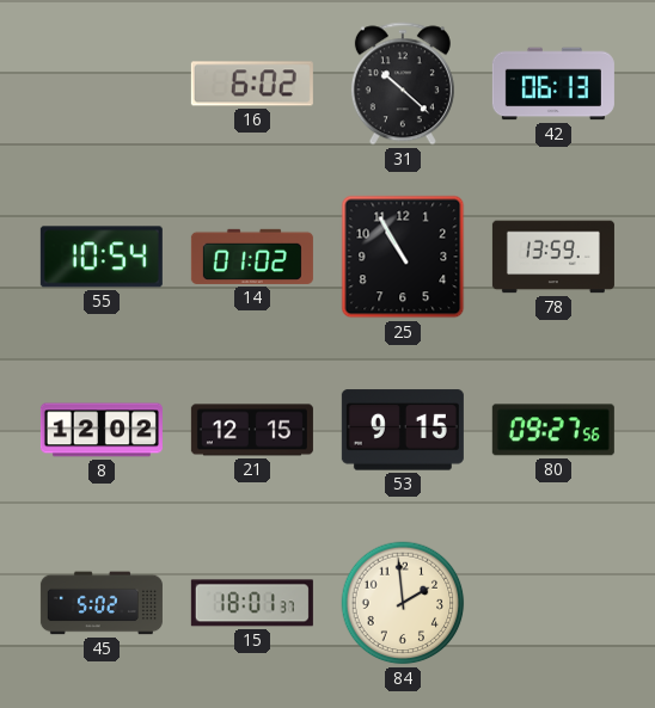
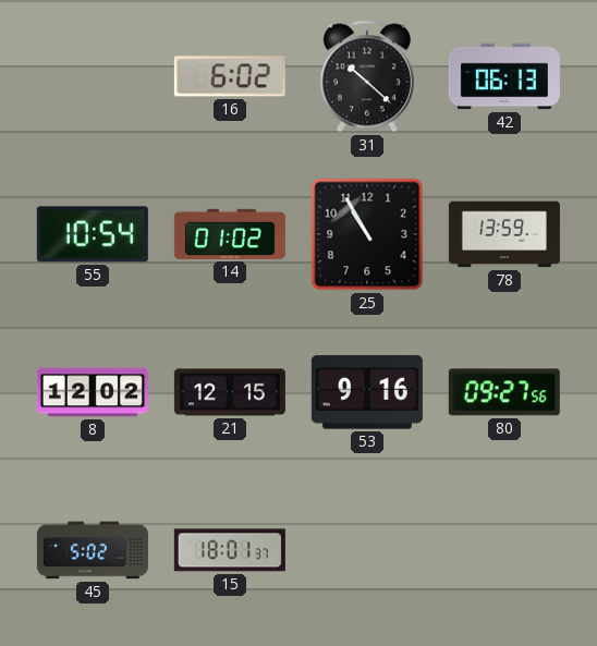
53: 9:15 -> 9:16 (367, 392)
84: 1:59 -> none (403, 603)
